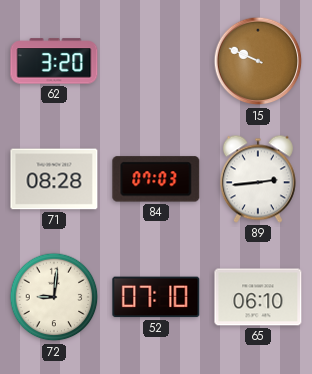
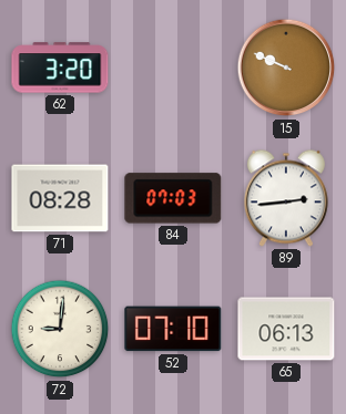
65: 06:10 -> 06:13 (286, 329)
